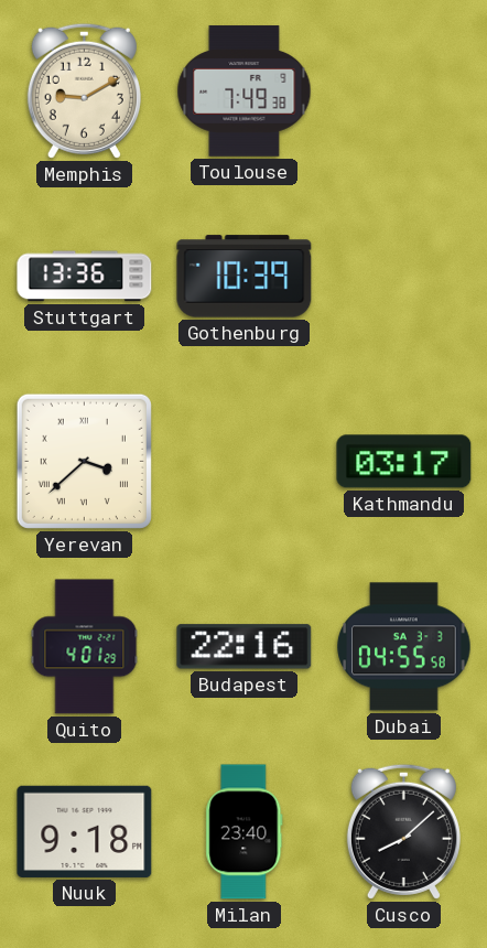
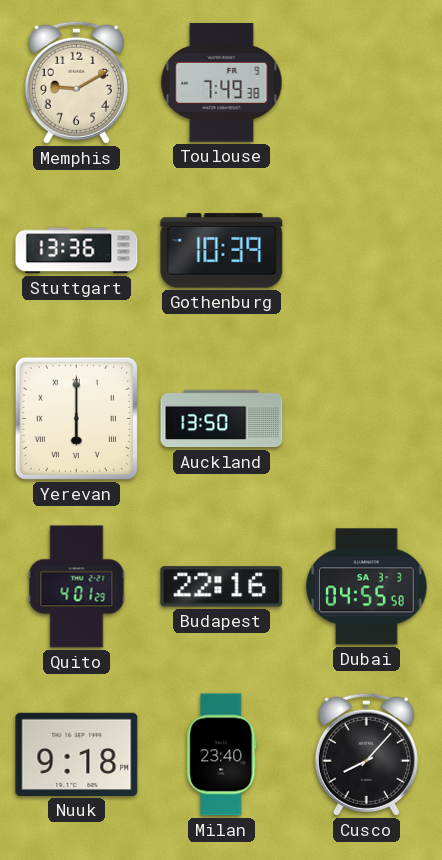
Yerevan: 3:38 -> 6:00 (76, 418)
Auckland: none -> 13:50 (222, 419)
Kathmandu: 03:17 -> none (404, 462)
Cusco: 8:08 -> 8:07 (366, 754)
